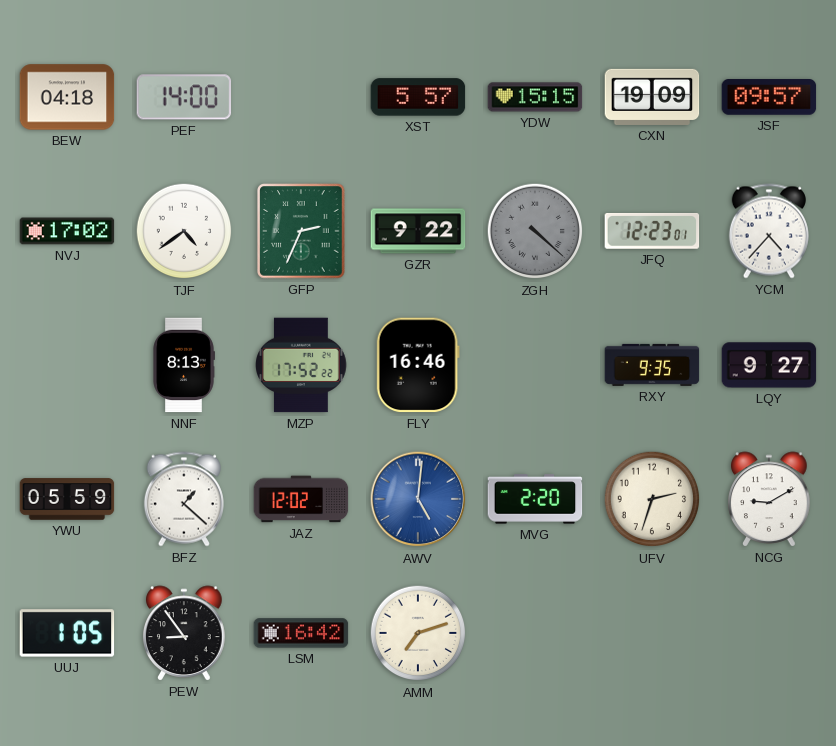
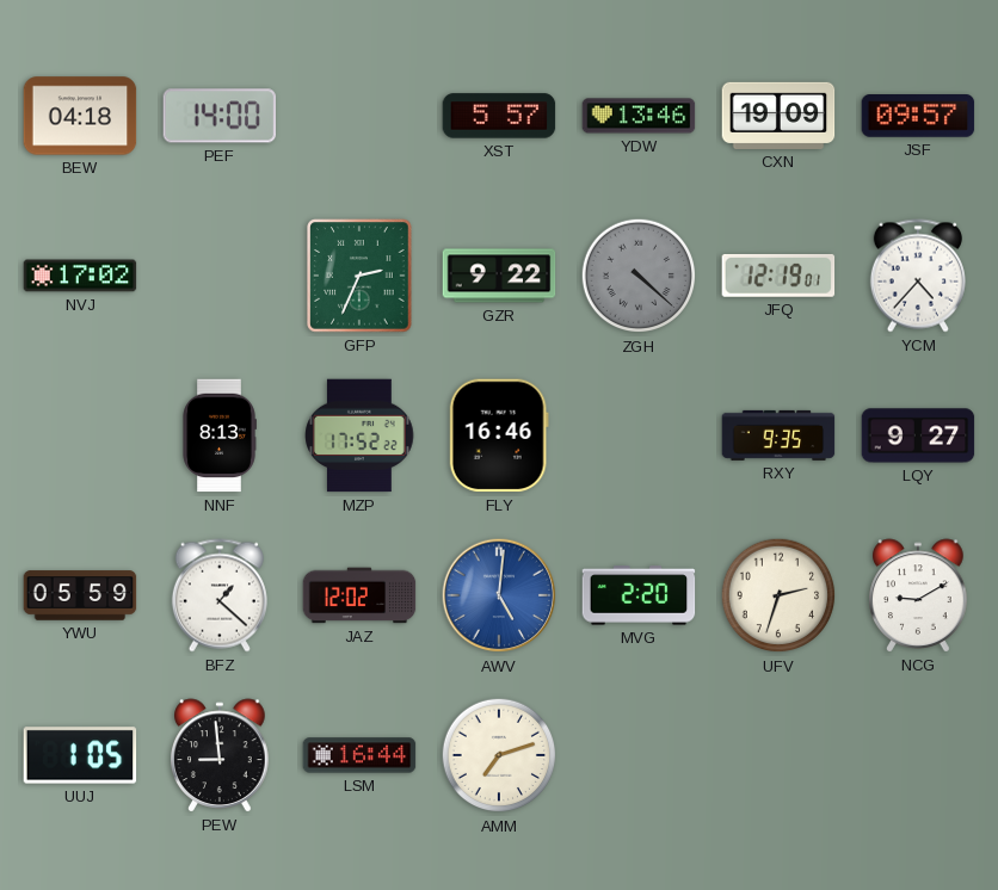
YDW: 15:15 -> 13:46 (639, 116)
TJF: 4:39 -> none (184, 231)
JFQ: 12:23 -> 12:19 (778, 276)
PEW: 8:54 -> 8:59 (220, 755)
LSM: 16:42 -> 16:44 (359, 755)
